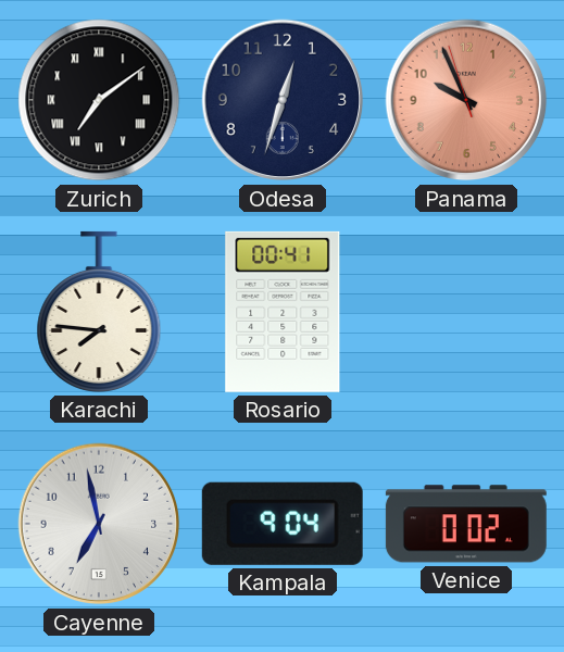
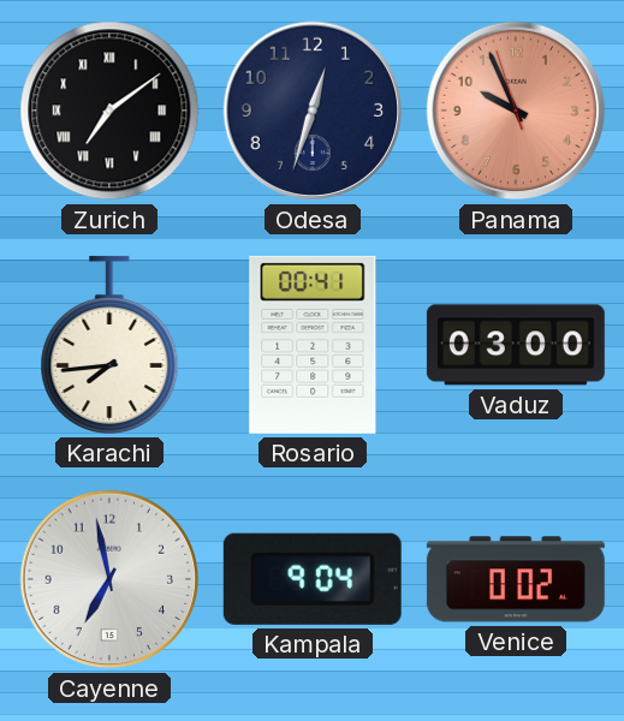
Karachi: 7:46 -> 7:44 (109, 345)
Vaduz: none -> 03:00 (516, 345)
